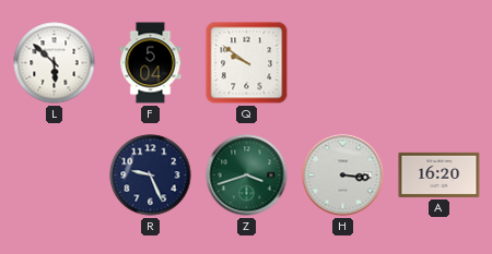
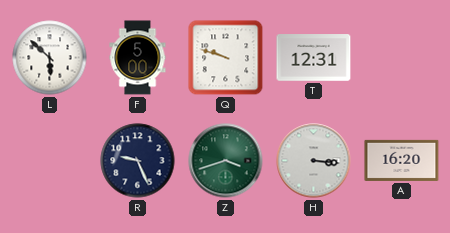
F: 5:04 -> 5:00 (138, 58)
Q: 9:51 -> 9:48 (226, 58)
T: none -> 12:31 (314, 58)
